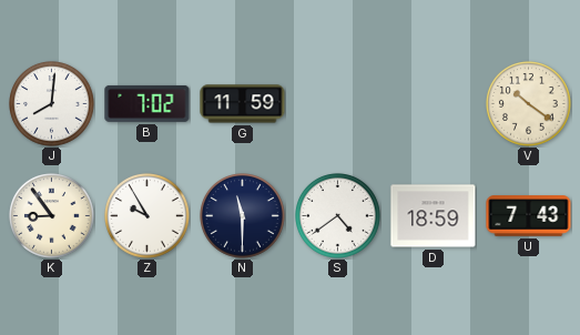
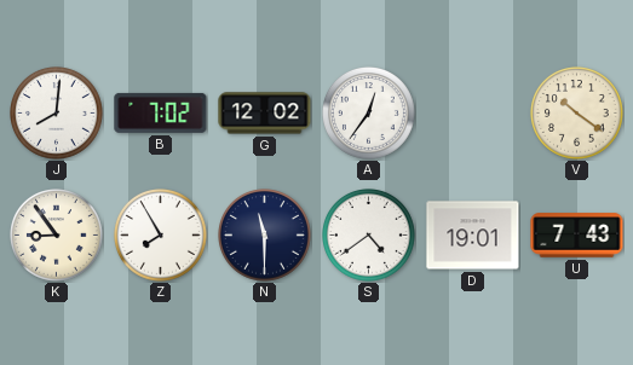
G: 11:59 -> 12:02 (265, 114)
A: none -> 12:36 (369, 114)
Z: 9:55 -> 7:55 (161, 236)
D: 18:59 -> 19:01 (473, 236)
